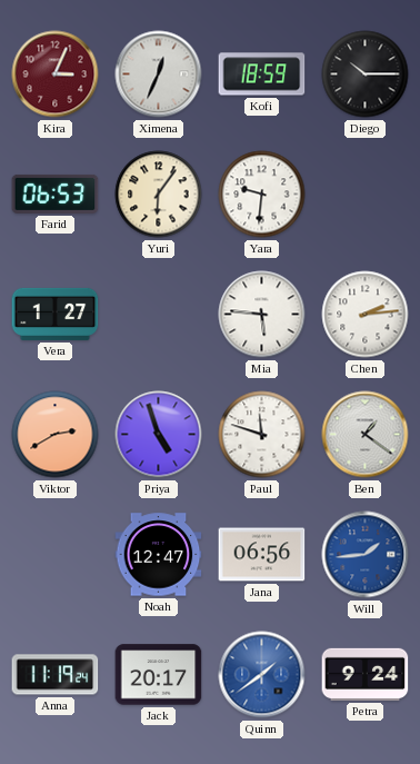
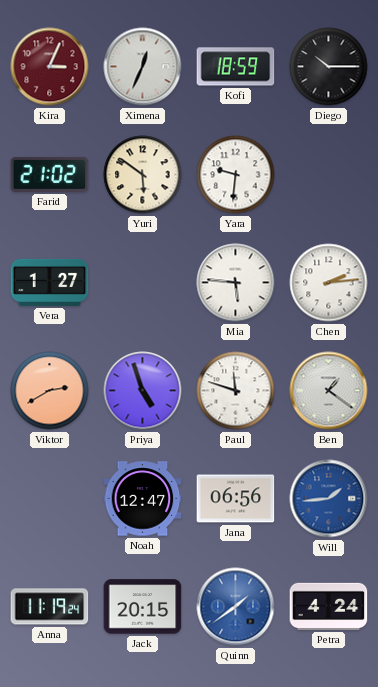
Farid: 06:53 -> 21:02 (50, 174)
Yuri: 6:06 -> 5:51 (143, 175)
Jack: 20:17 -> 20:15 (143, 607)
Petra: 9:24 -> 4:24 (329, 606)
